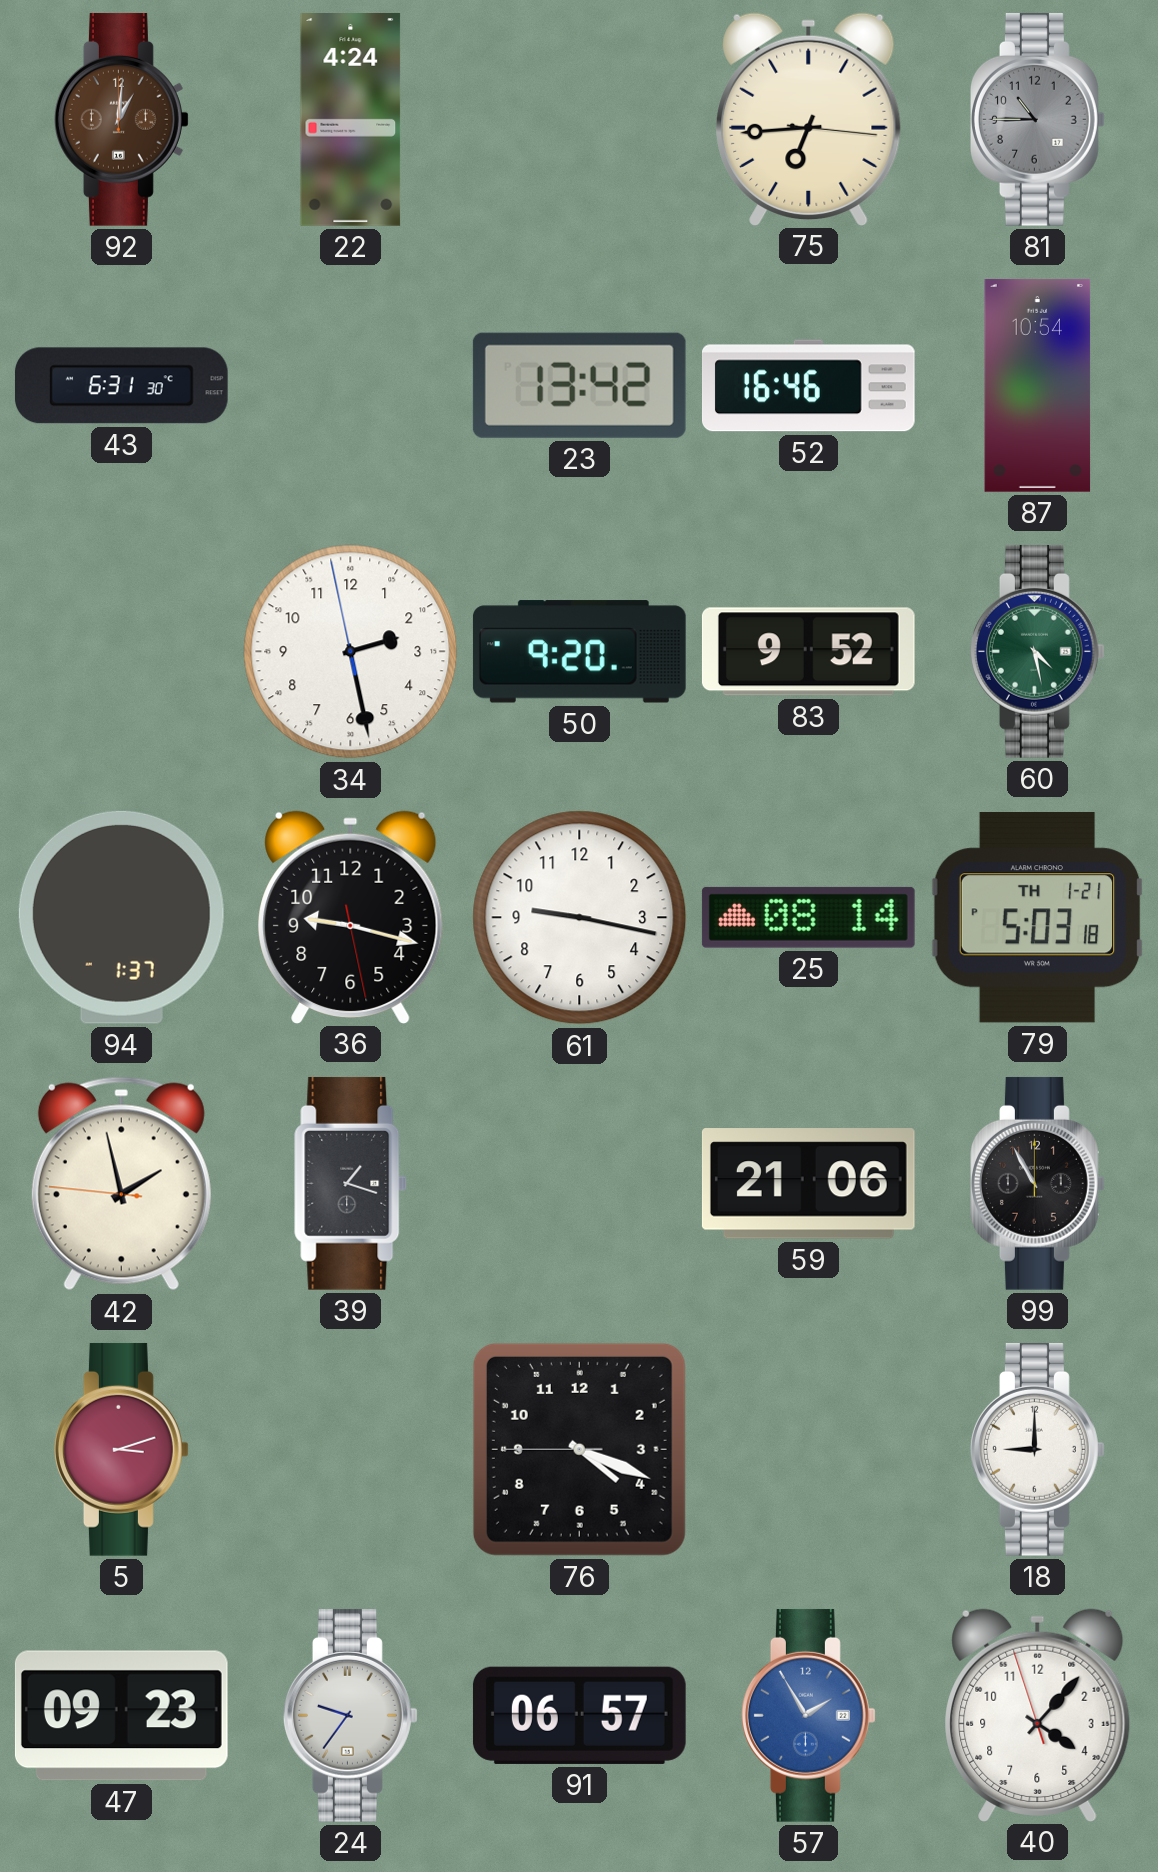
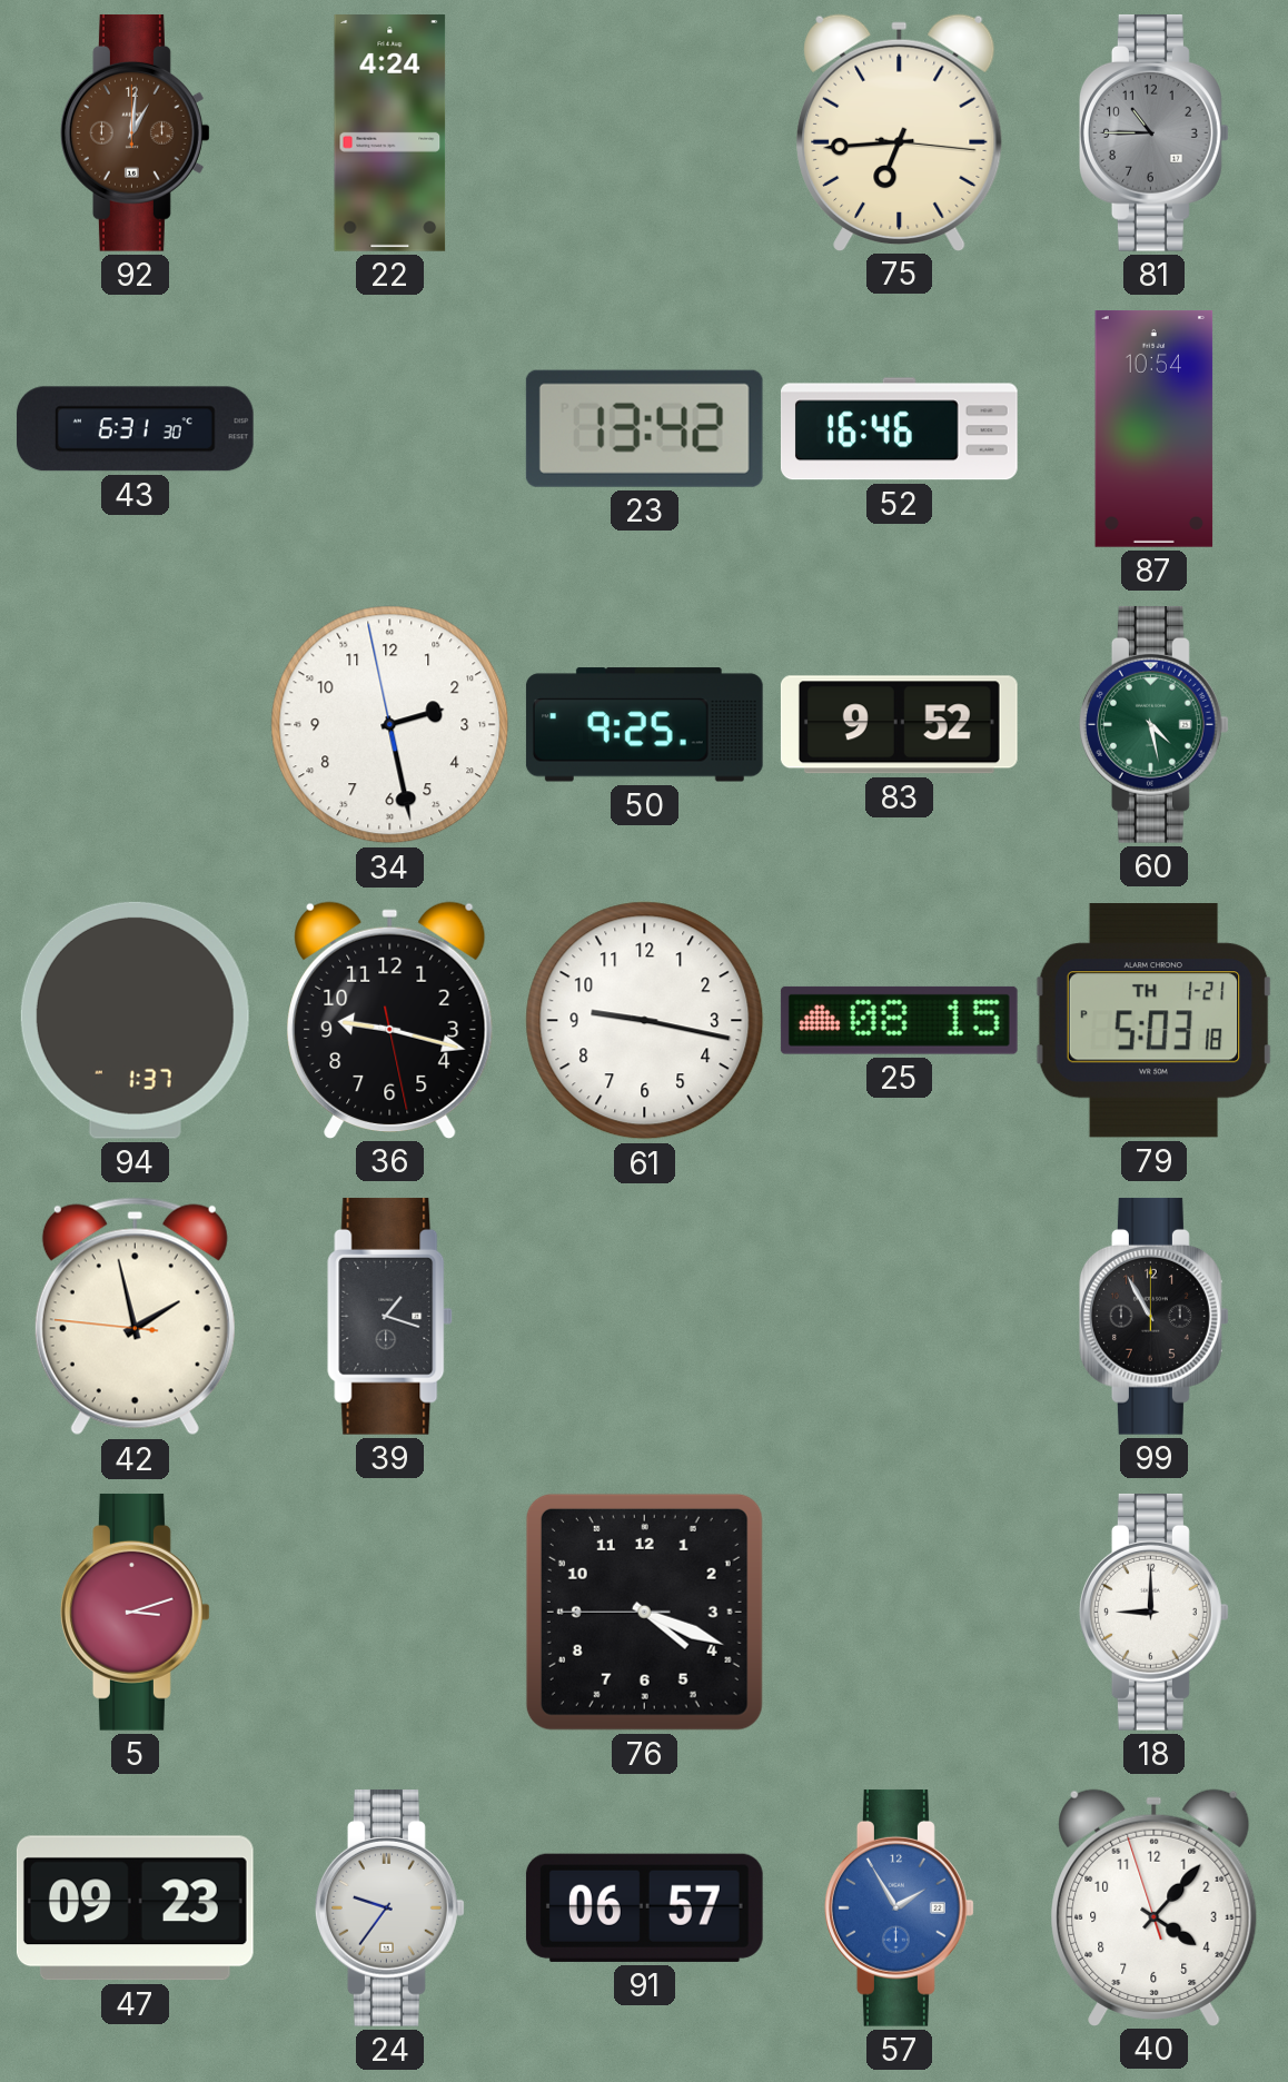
50: 9:20 -> 9:25 (644, 725)
25: 08:14 -> 08:15 (899, 1020)
59: 21:06 -> none (808, 1184)
